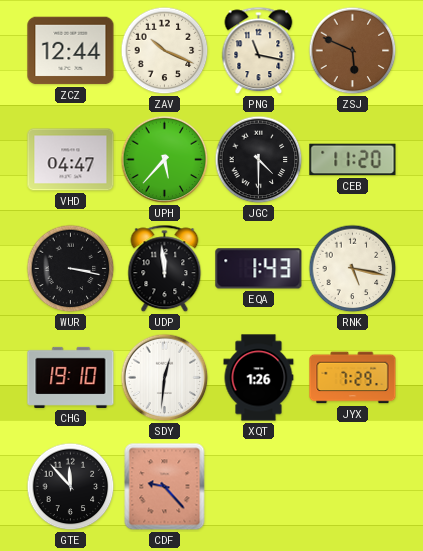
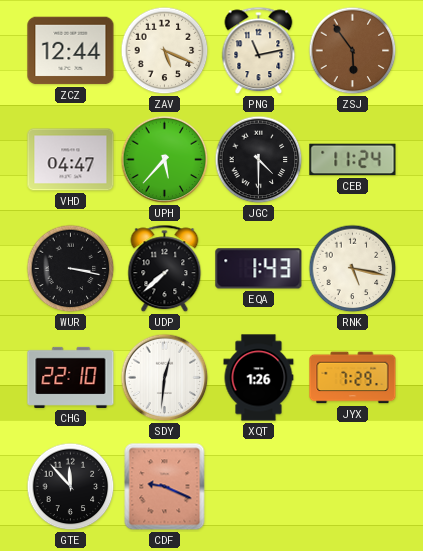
ZAV: 10:19 -> 5:19 (165, 51)
PNG: 11:17 -> 11:13 (259, 51)
ZSJ: 5:49 -> 5:54 (353, 51)
CEB: 11:20 -> 11:24 (353, 160)
UDP: 11:59 -> 7:38 (165, 269)
CHG: 19:10 -> 22:10 (71, 377)
CDF: 9:23 -> 9:19 (165, 487)
